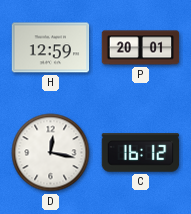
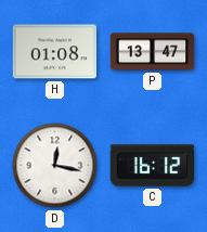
H: 12:59 -> 01:08 (55, 52)
P: 20:01 -> 13:47 (153, 52)
